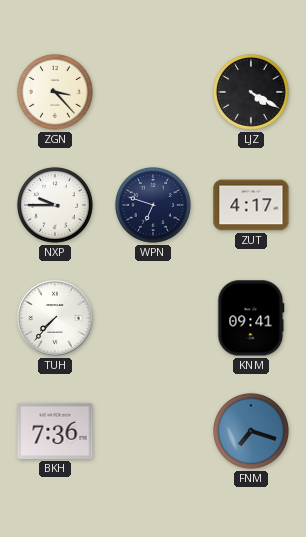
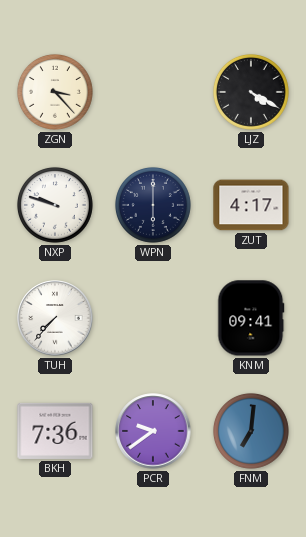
NXP: 9:45 -> 9:48 (55, 205)
WPN: 6:48 -> 6:00 (153, 205)
PCR: none -> 9:39 (153, 431)
FNM: 7:18 -> 7:01 (251, 431)
